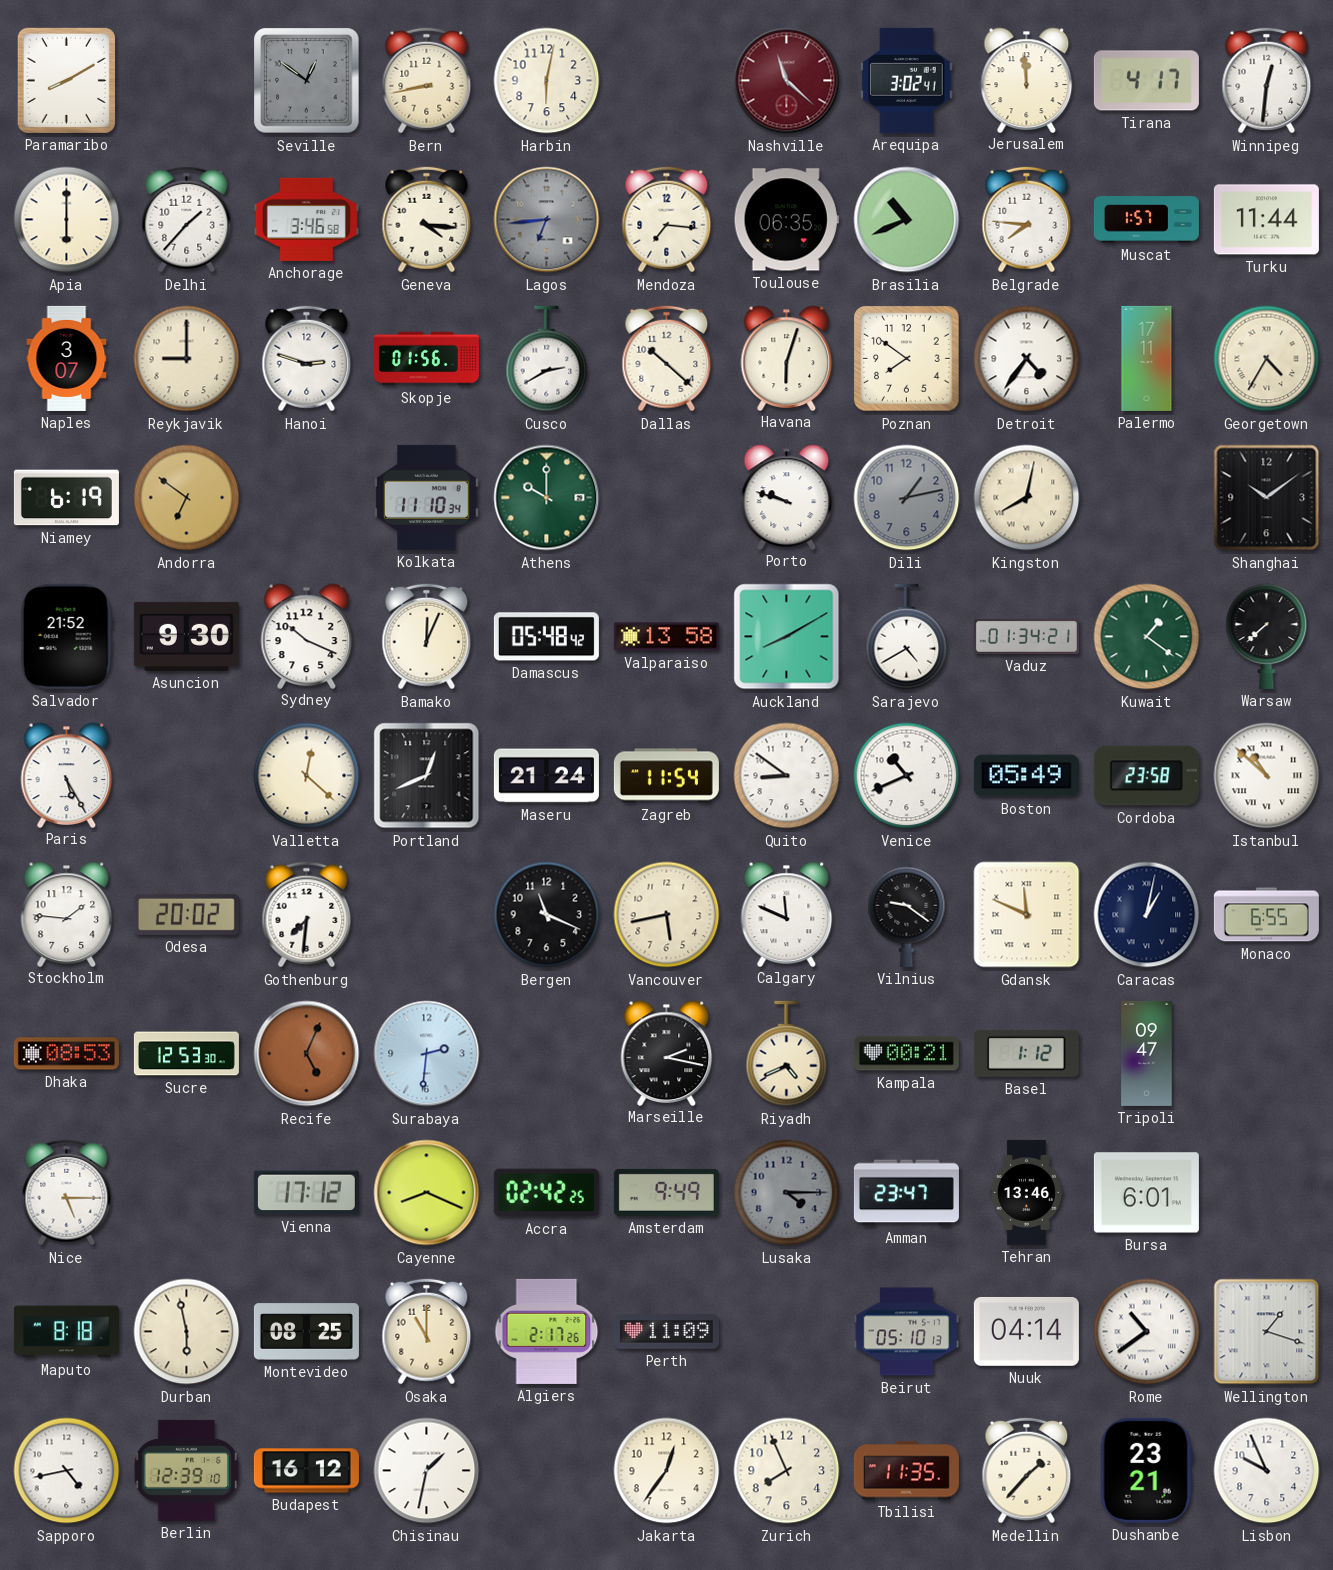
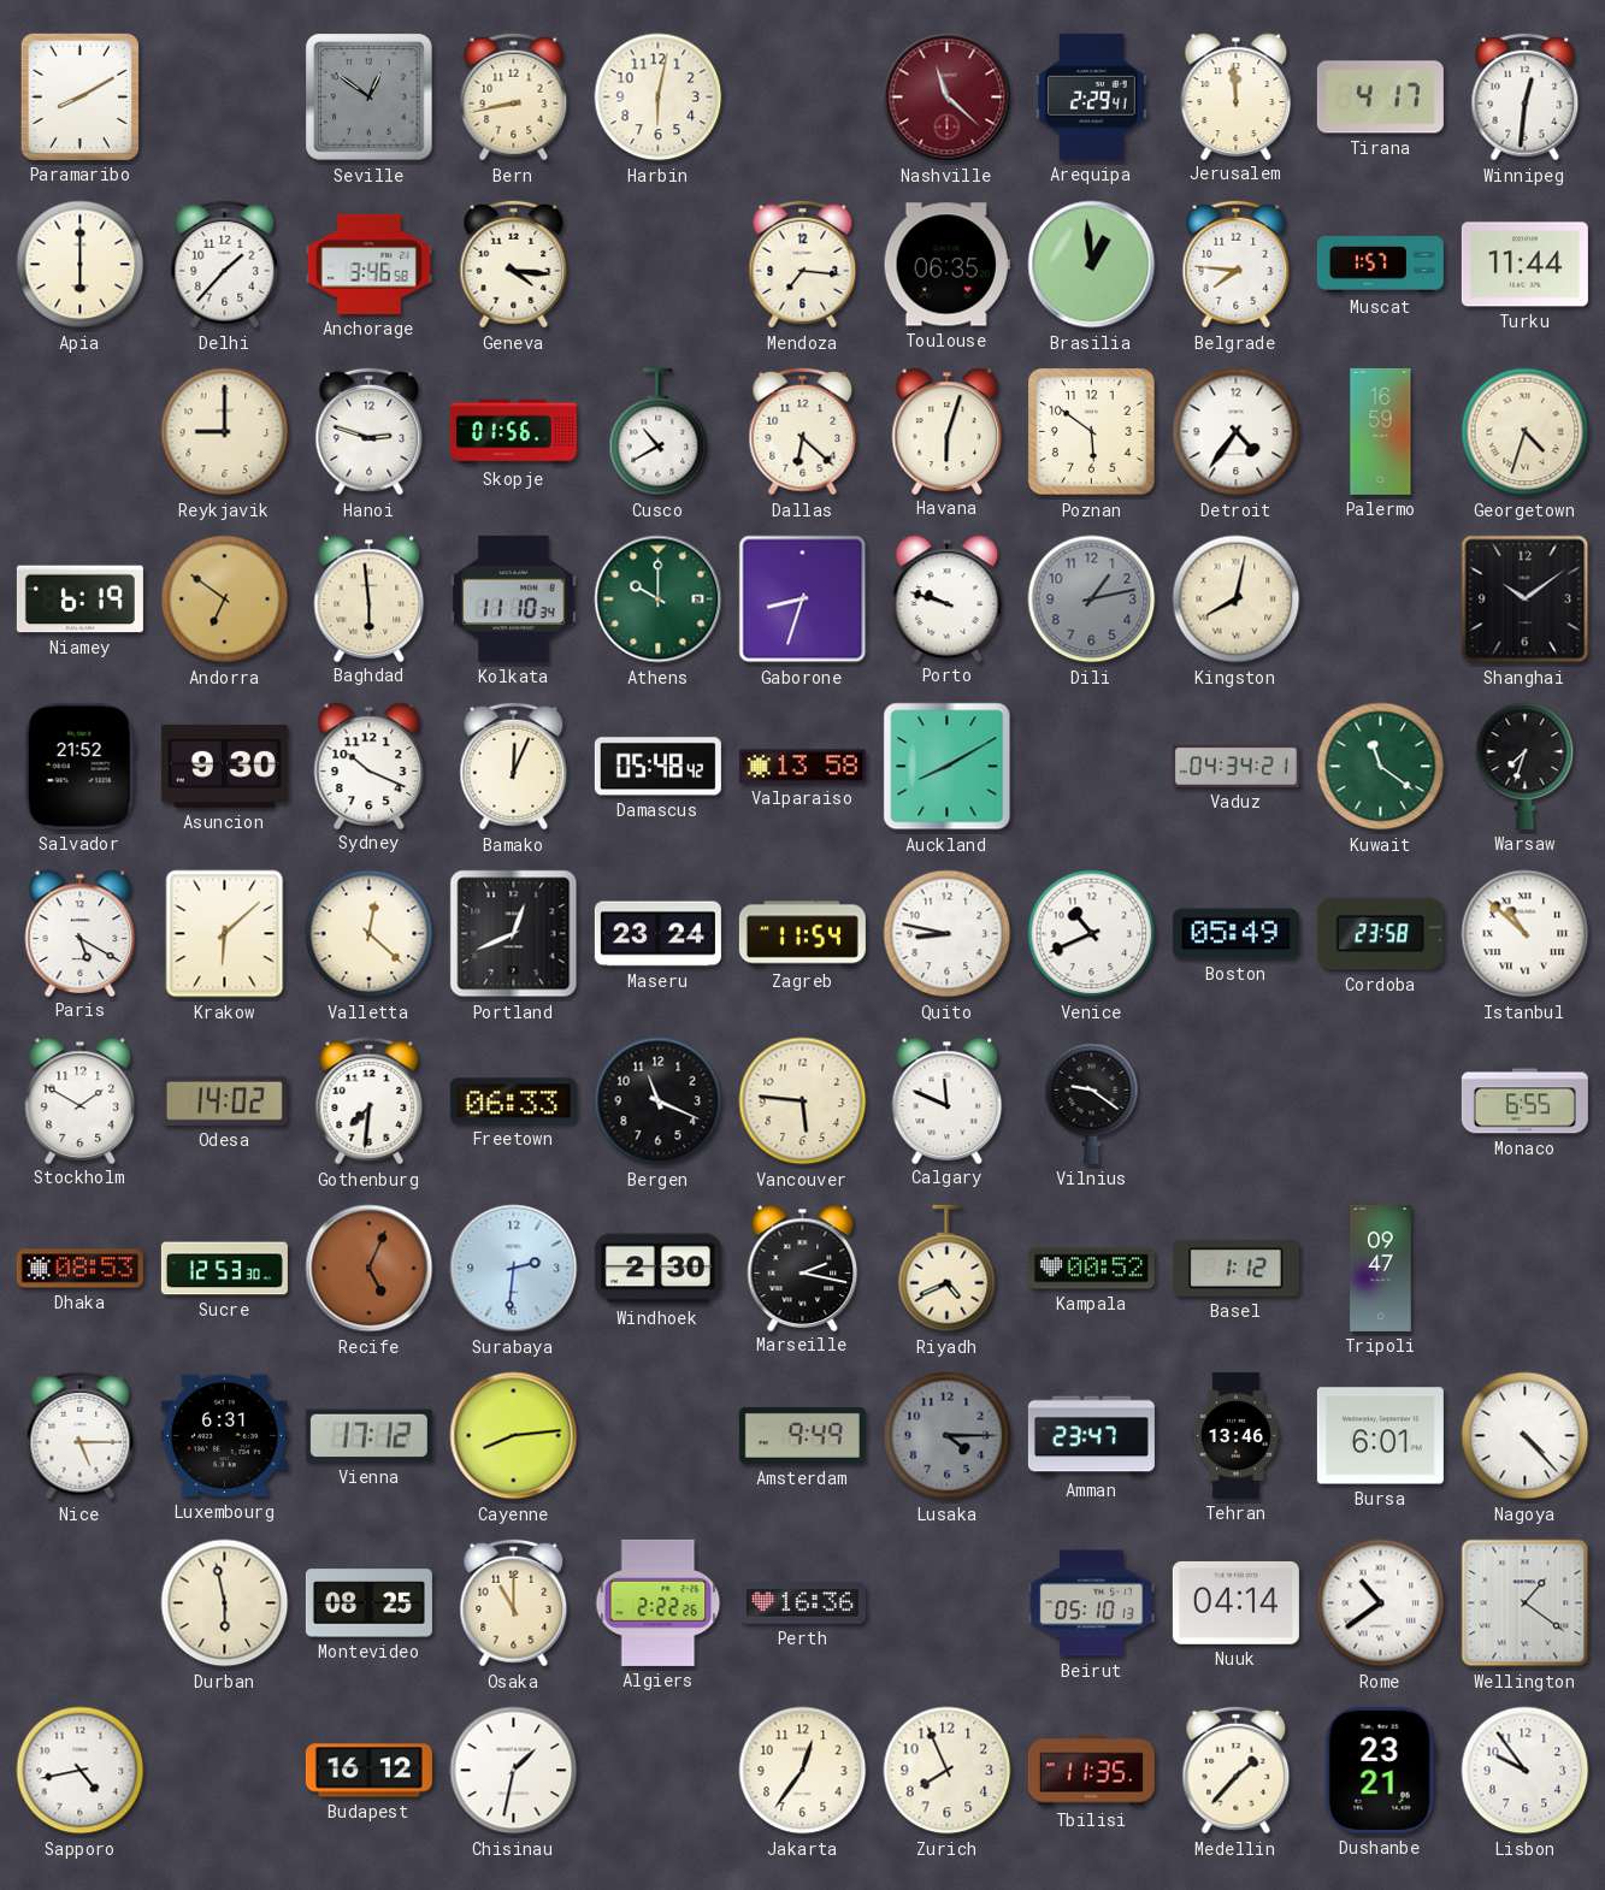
Arequipa: 3:02 -> 2:29 (1092, 96)
Lagos: 6:44 -> none (547, 220)
Brasilia: 10:41 -> 12:59 (1092, 265)
Naples: 3:07 -> none (67, 358)
Cusco: 2:40 -> 10:40 (659, 432)
Dallas: 10:22 -> 6:22 (803, 432)
Poznan: 7:51 -> 5:51 (1092, 432)
Palermo: 17:11 -> 16:59 (1381, 431)
Georgetown: 4:35 -> 4:33 (1526, 432)
Baghdad: none -> 5:59 (370, 598)
Gaborone: none -> 8:33 (803, 600)
Sarajevo: 4:40 -> none (907, 637)
Vaduz: 01:34 -> 04:34 (1235, 766)
Kuwait: 1:21 -> 11:21 (1381, 767)
Warsaw: 7:38 -> 7:33 (1526, 766)
Paris: 5:25 -> 5:20 (81, 933)
Krakow: none -> 6:08 (225, 934)
Maseru: 21:24 -> 23:24 (657, 934)
Quito: 8:51 -> 8:47 (948, 934)
Stockholm: 1:46 -> 1:50 (81, 1100)
Odesa: 20:02 -> 14:02 (224, 1100)
Freetown: none -> 06:33 (513, 1101)
Vancouver: 5:43 -> 5:46 (803, 1101)
Gdansk: 11:49 -> none (1027, 915)
Caracas: 1:02 -> none (1147, 915)
Windhoek: none -> 2:30 (657, 1269)
Kampala: 00:21 -> 00:52 (1091, 1269)
Luxembourg: none -> 6:31 (224, 1436)
Cayenne: 8:19 -> 8:14 (514, 1436)
Accra: 02:42 -> none (546, 1193)
Nagoya: none -> 4:23 (1526, 1436)
Maputo: 8:18 -> none (66, 1332)
Algiers: 2:17 -> 2:22 (659, 1602)
Perth: 11:09 -> 16:36 (802, 1603)
Wellington: 1:18 -> 1:21 (1526, 1603)
Berlin: 12:39 -> none (186, 1470)
Lisbon: 9:56 -> 9:54 (1526, 1771)
